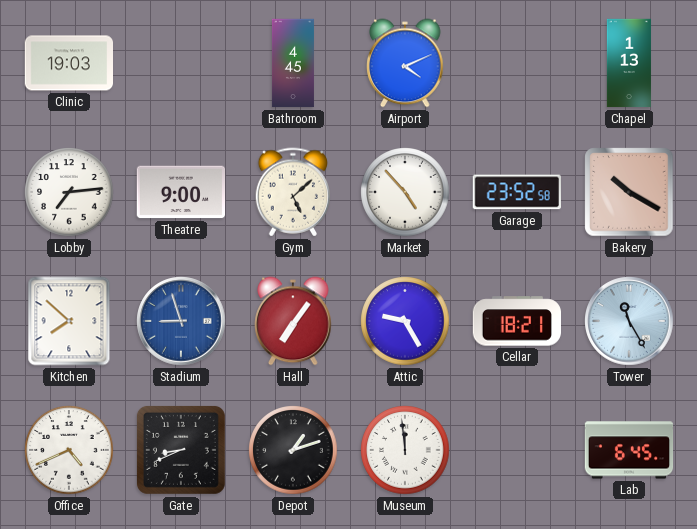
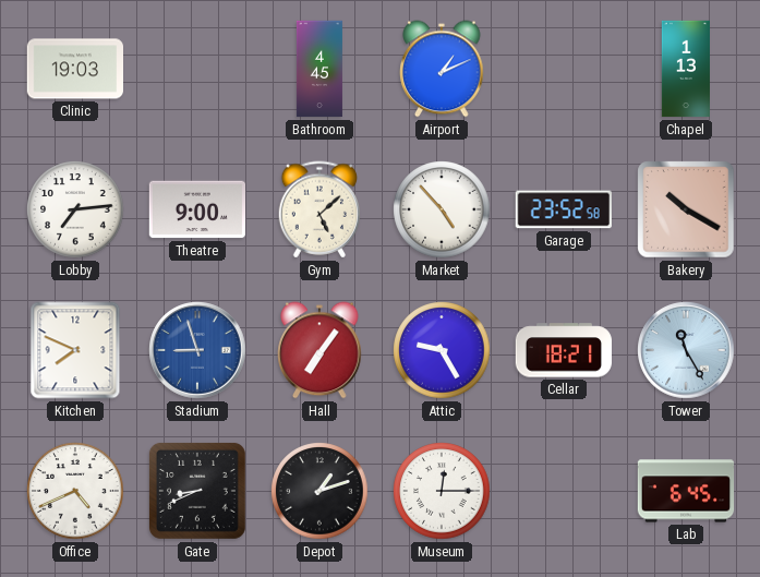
Airport: 4:11 -> 1:11 (442, 69)
Kitchen: 7:52 -> 7:49 (75, 350)
Museum: 11:59 -> 12:15 (442, 491)
